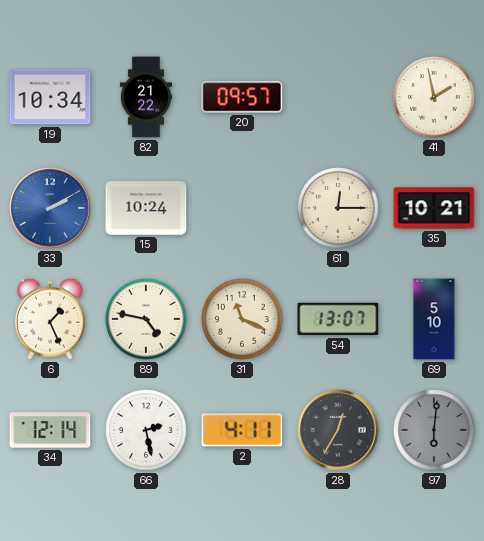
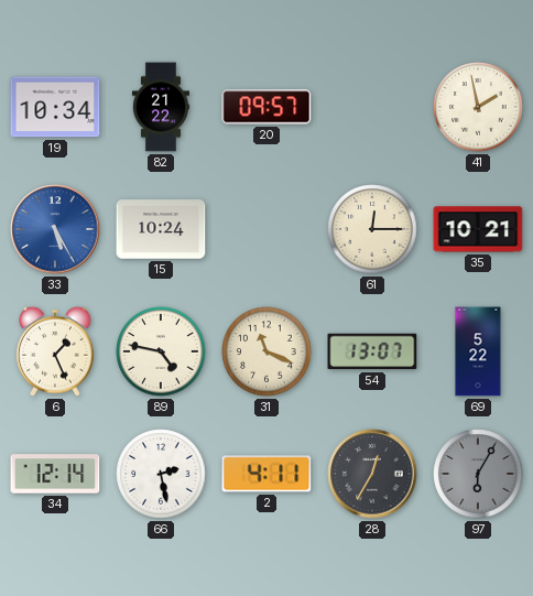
33: 2:10 -> 5:25 (55, 229)
69: 5:10 -> 5:22 (478, 351)
97: 6:01 -> 6:05 (478, 474)
